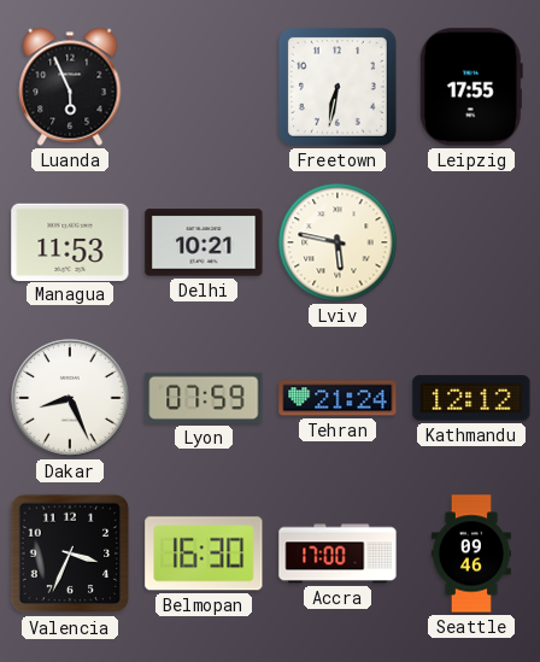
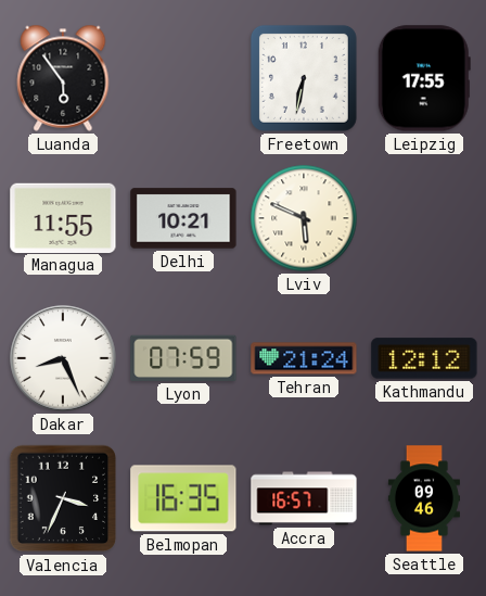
Luanda: 5:56 -> 5:54 (63, 78)
Managua: 11:53 -> 11:55 (63, 217)
Lviv: 5:47 -> 5:49 (304, 218)
Belmopan: 16:30 -> 16:35 (183, 498)
Accra: 17:00 -> 16:57 (304, 498)
